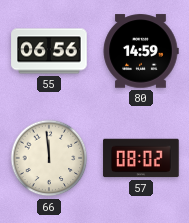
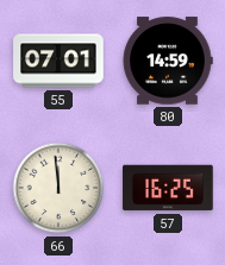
55: 06:56 -> 07:01 (58, 61)
57: 08:02 -> 16:25 (168, 188)
